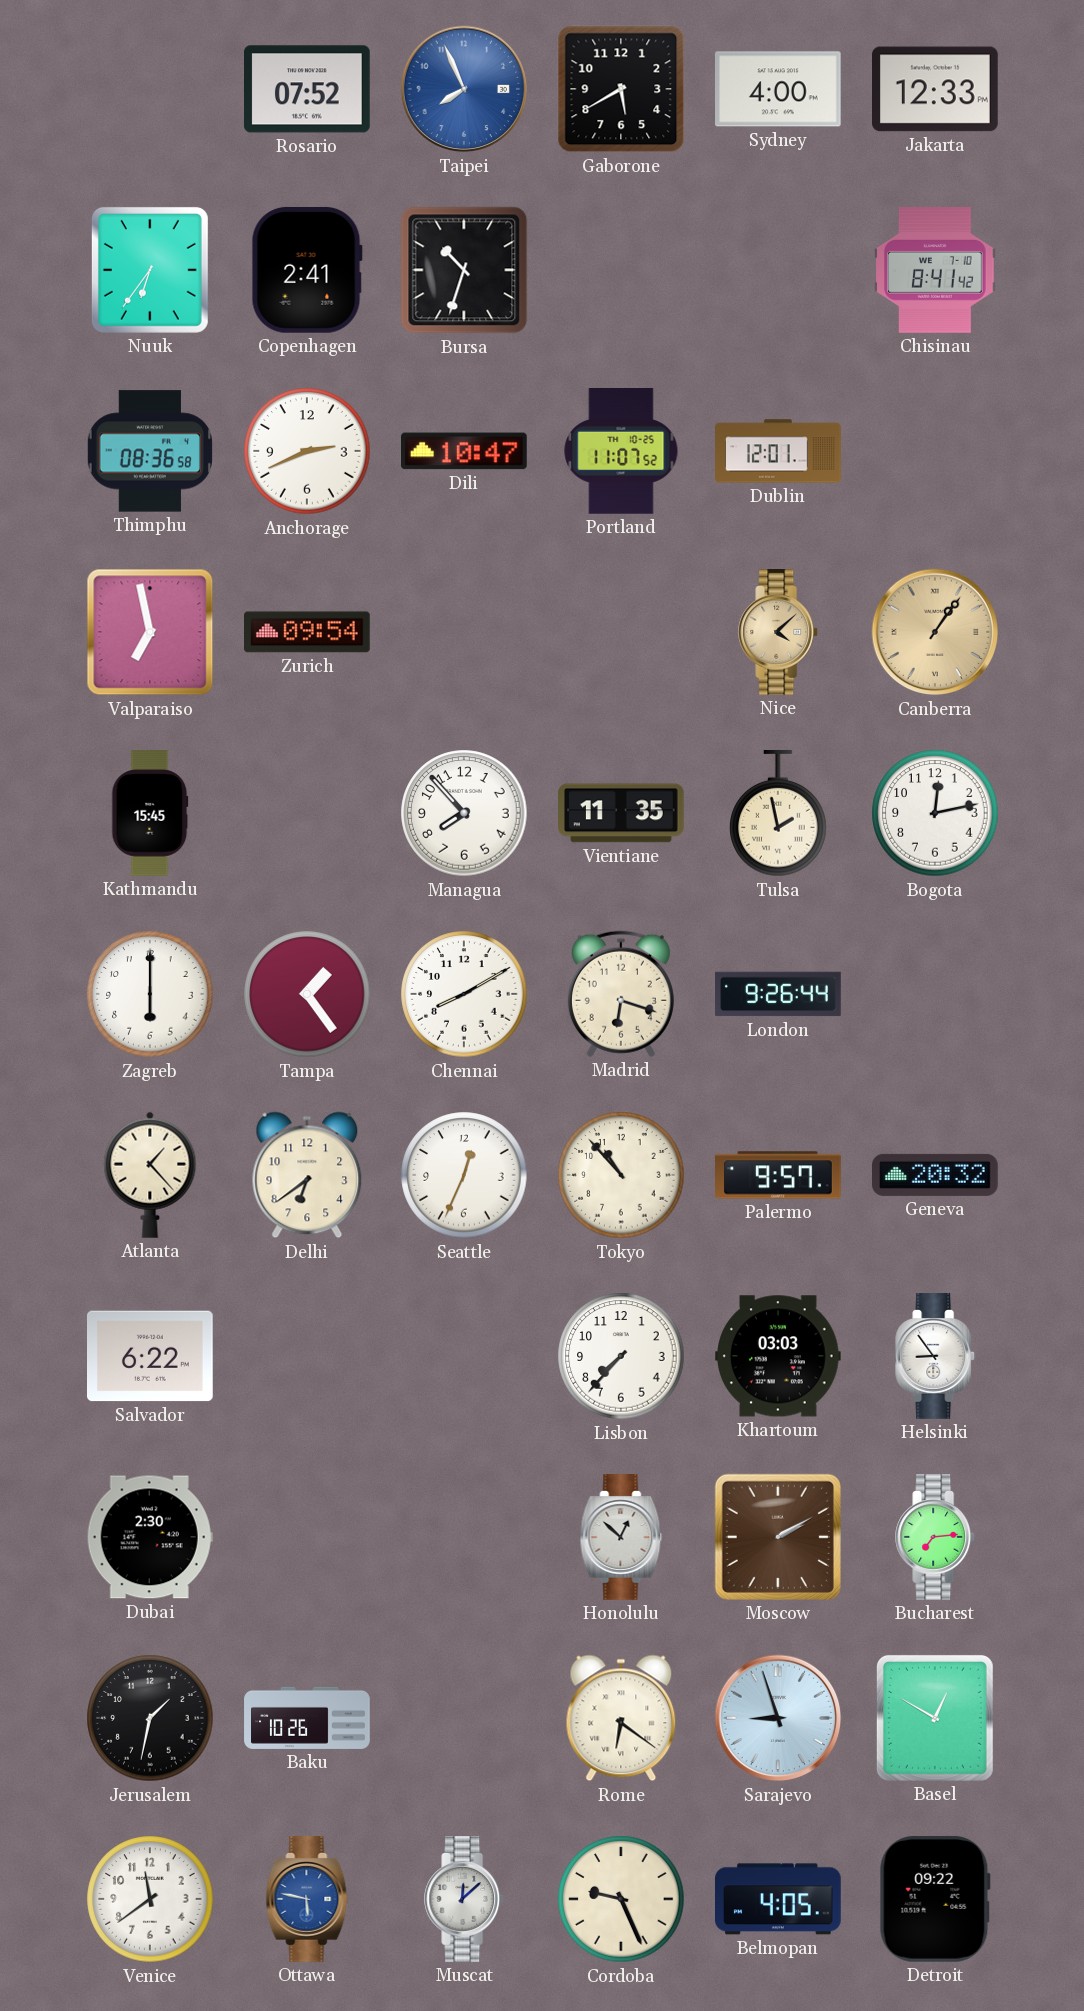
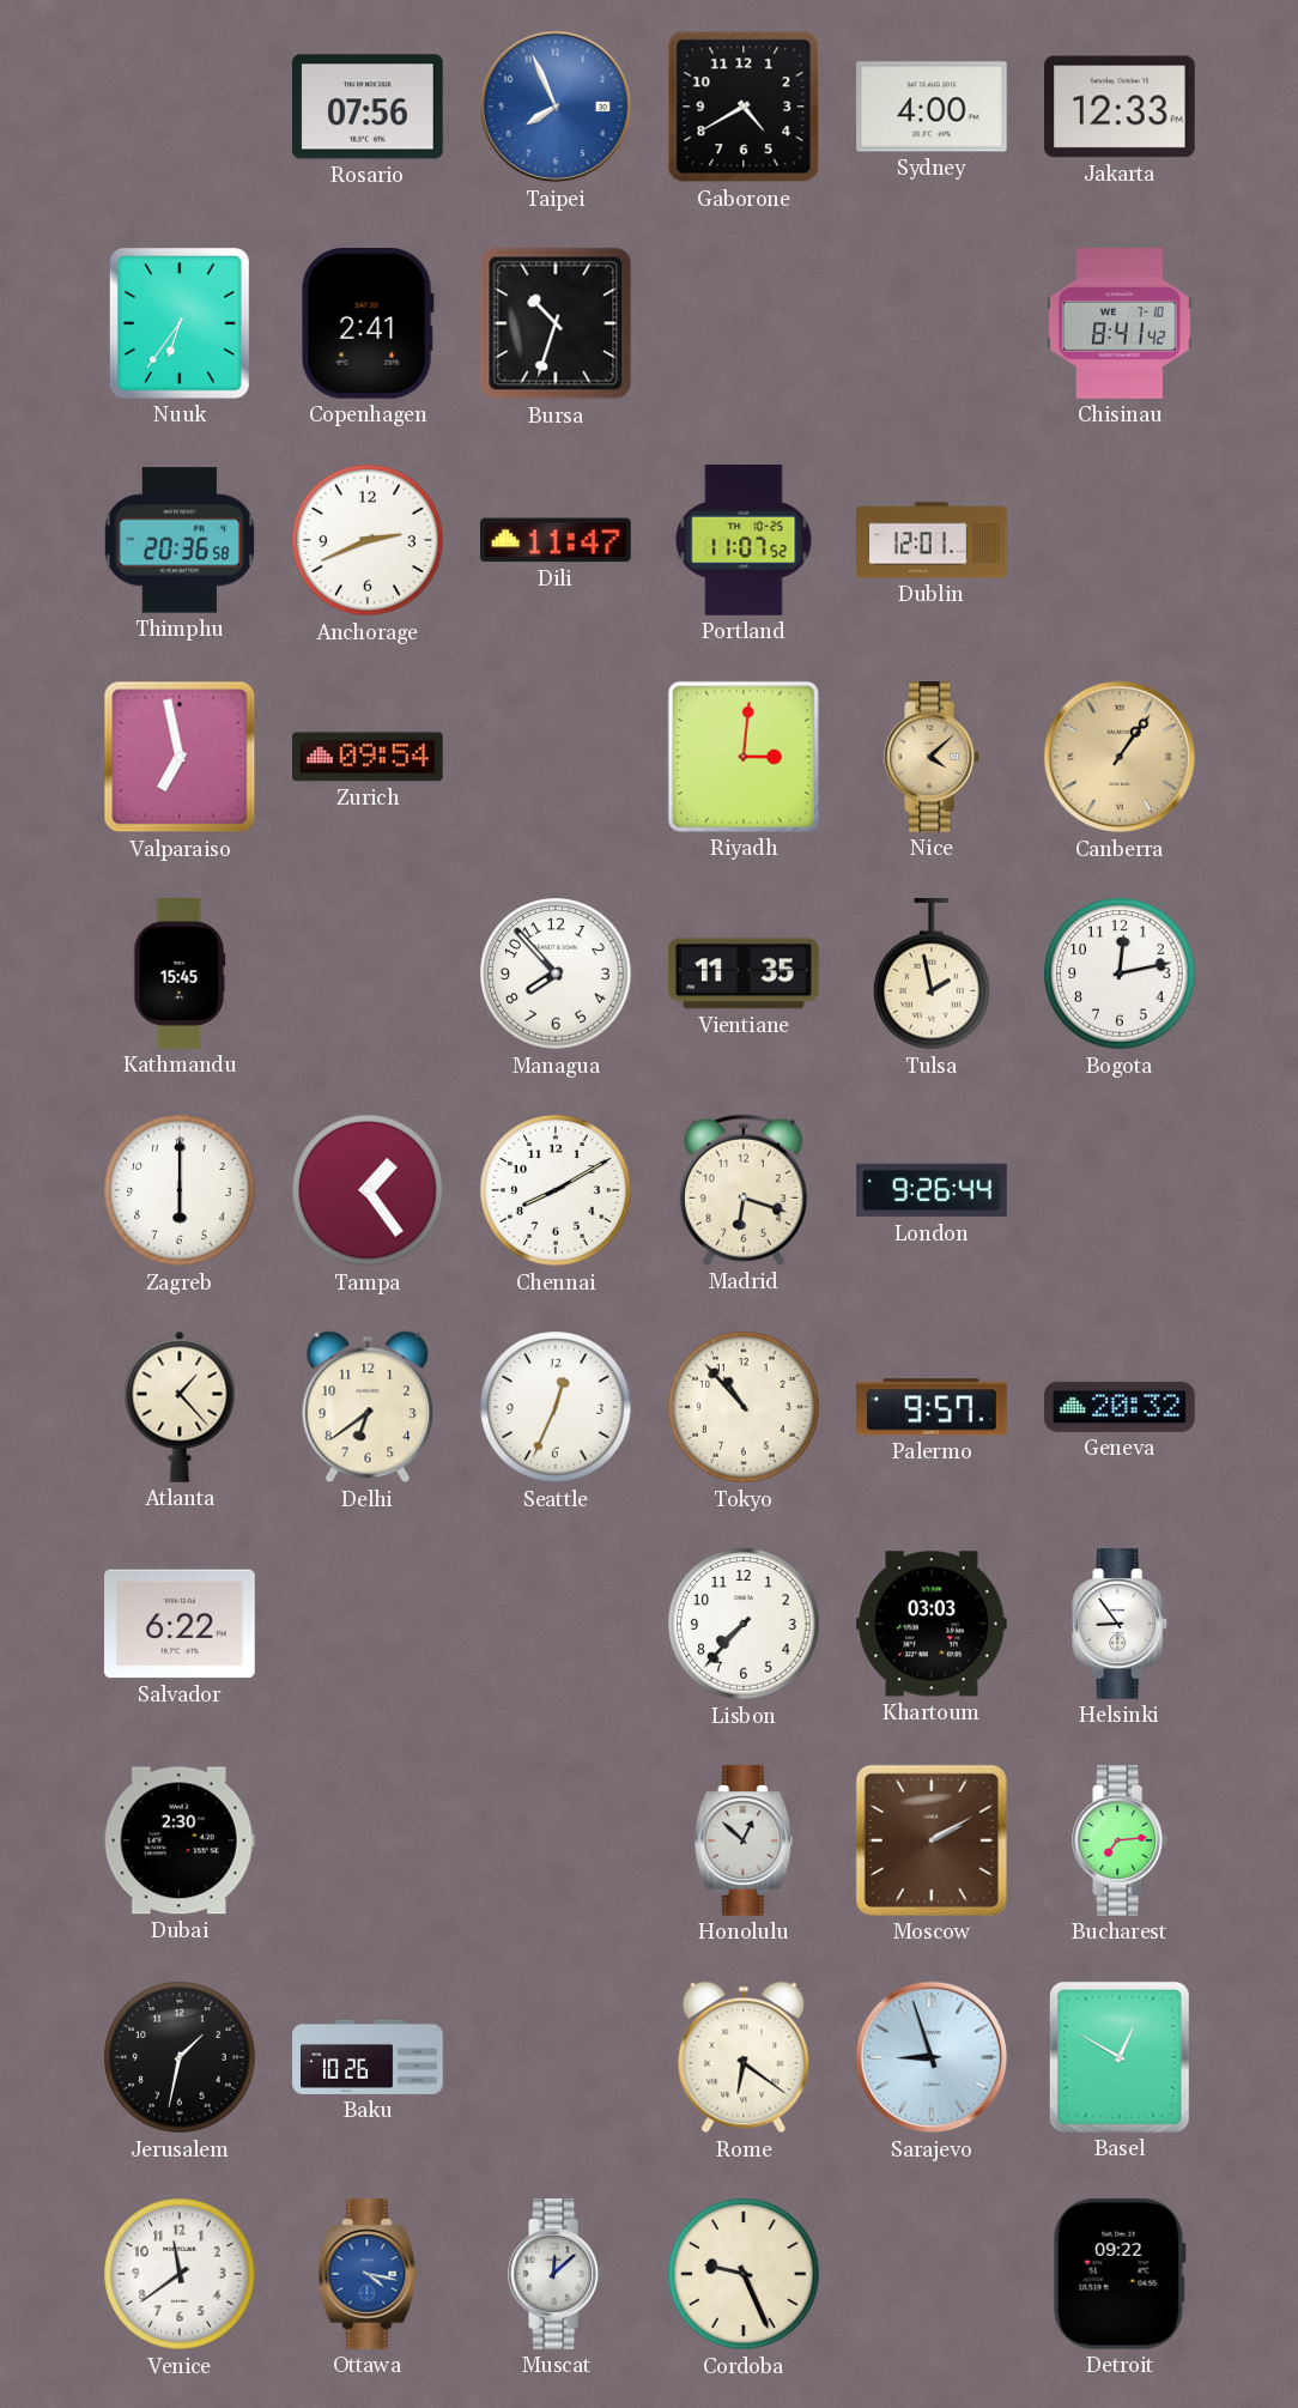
Rosario: 07:52 -> 07:56 (369, 107)
Gaborone: 5:40 -> 4:40 (744, 107)
Thimphu: 08:36 -> 20:36 (180, 540)
Dili: 10:47 -> 11:47 (557, 540)
Riyadh: none -> 3:01 (744, 757)
Ottawa: 5:47 -> 4:17 (368, 2274)
Belmopan: 4:05 -> none (779, 1899)
